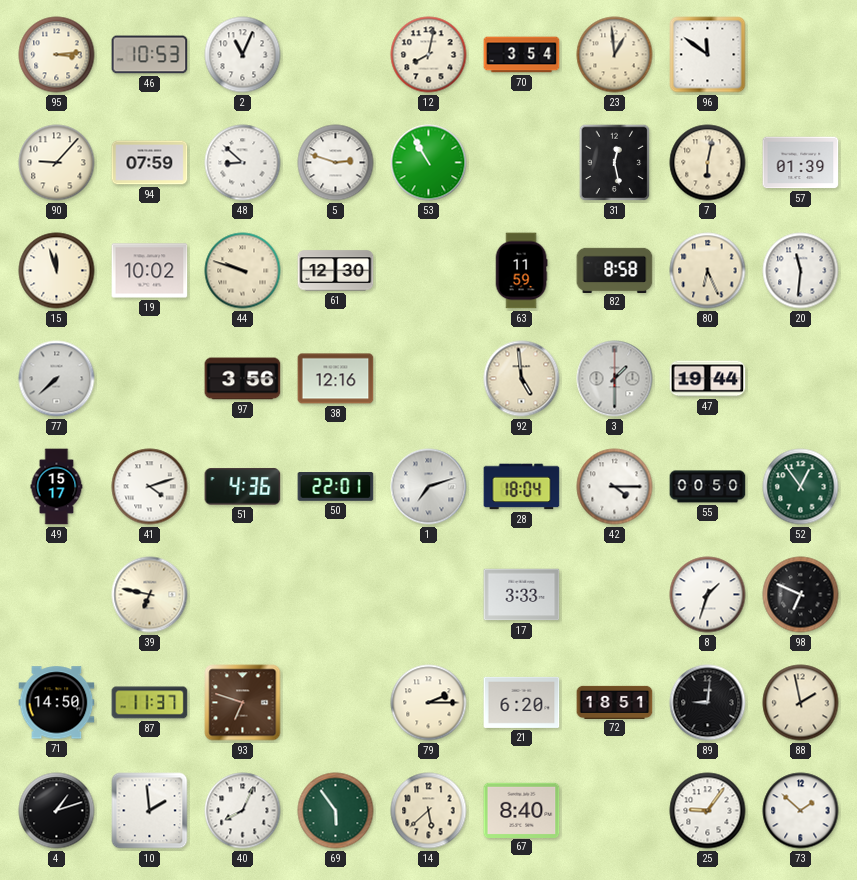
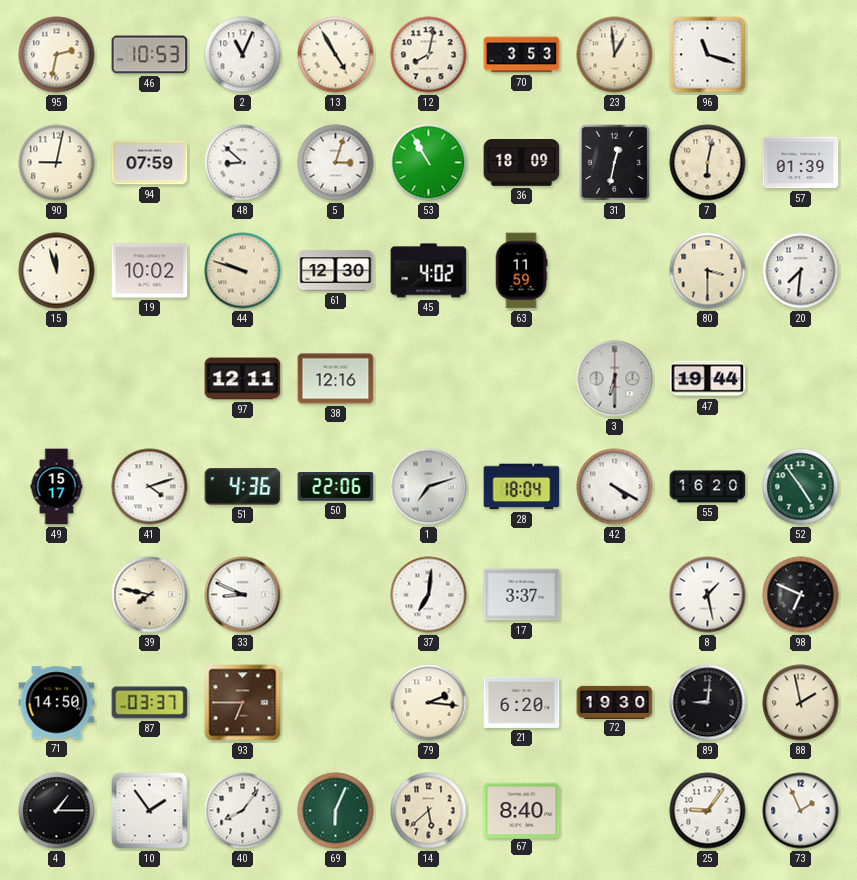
95: 3:14 -> 2:32 (57, 55)
13: none -> 4:55 (336, 55)
70: 3:54 -> 3:53 (522, 55)
96: 11:51 -> 11:18 (708, 55)
90: 9:07 -> 9:02 (57, 163)
5: 2:48 -> 3:03 (336, 163)
36: none -> 18:09 (522, 163)
31: 12:28 -> 12:32 (615, 163)
45: none -> 4:02 (429, 271)
82: 8:58 -> none (615, 270)
80: 6:26 -> 3:30 (708, 271)
20: 11:31 -> 7:31 (801, 271)
77: 7:38 -> none (57, 379)
97: 3:56 -> 12:11 (243, 379)
92: 4:59 -> none (522, 379)
3: 1:30 -> 6:30 (615, 379)
50: 22:01 -> 22:06 (336, 487)
42: 4:15 -> 4:20 (615, 487)
55: 00:50 -> 16:20 (708, 487)
52: 12:54 -> 4:54 (801, 487)
39: 6:47 -> 7:47 (150, 595)
33: none -> 8:49 (243, 595)
37: none -> 7:01 (429, 595)
17: 3:33 -> 3:37 (522, 595)
8: 1:33 -> 1:28 (708, 595)
87: 11:37 -> 03:37 (150, 703)
93: 6:48 -> 6:45 (243, 703)
79: 2:15 -> 2:16 (429, 703)
72: 18:51 -> 19:30 (615, 702)
4: 1:12 -> 1:15 (57, 811)
10: 1:59 -> 1:54 (150, 811)
40: 8:04 -> 8:06 (243, 811)
69: 5:54 -> 6:04 (336, 811)
73: 1:52 -> 1:56 (801, 811)
